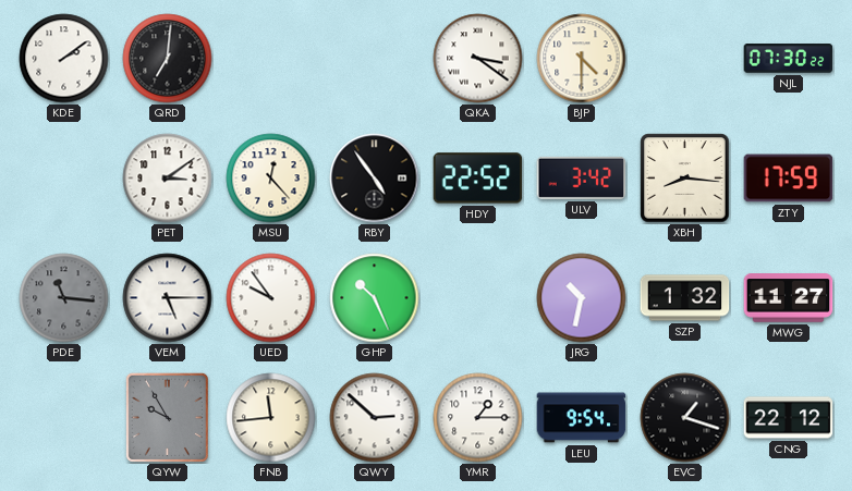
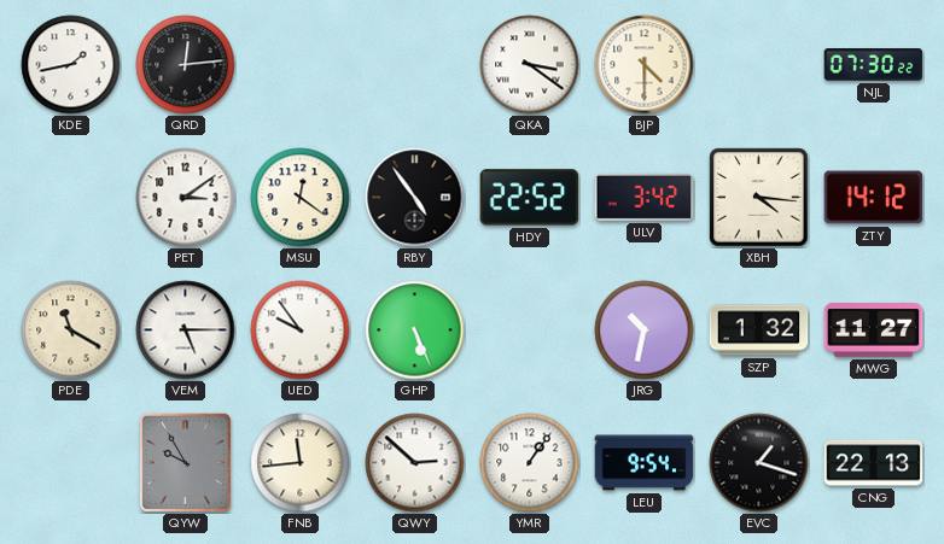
KDE: 2:09 -> 1:43 (71, 65)
QRD: 7:01 -> 12:14 (186, 65)
MSU: 12:23 -> 12:21 (301, 198)
XBH: 8:16 -> 4:16 (759, 198)
ZTY: 17:59 -> 14:12 (874, 198)
PDE: 11:16 -> 11:20 (71, 331)
PDE dial: grey -> cream (71, 331)
GHP: 10:26 -> 5:26 (415, 331)
YMR: 1:15 -> 1:06 (530, 463)
CNG: 22:12 -> 22:13 (874, 463)
